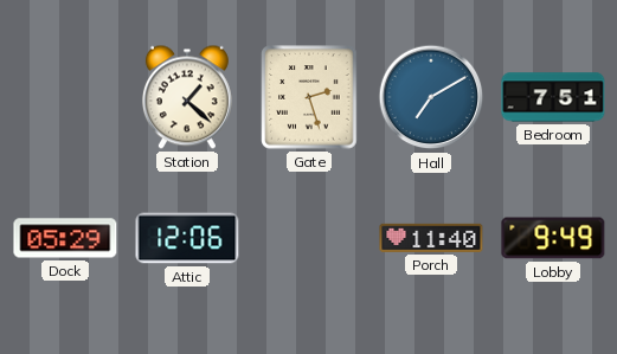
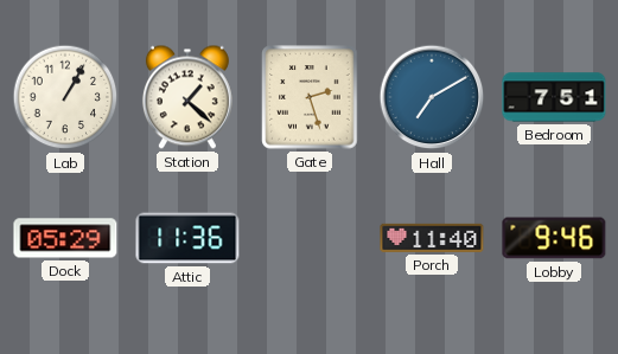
Lab: none -> 1:05 (65, 97)
Attic: 12:06 -> 11:36 (187, 238)
Lobby: 9:49 -> 9:46 (554, 238)
